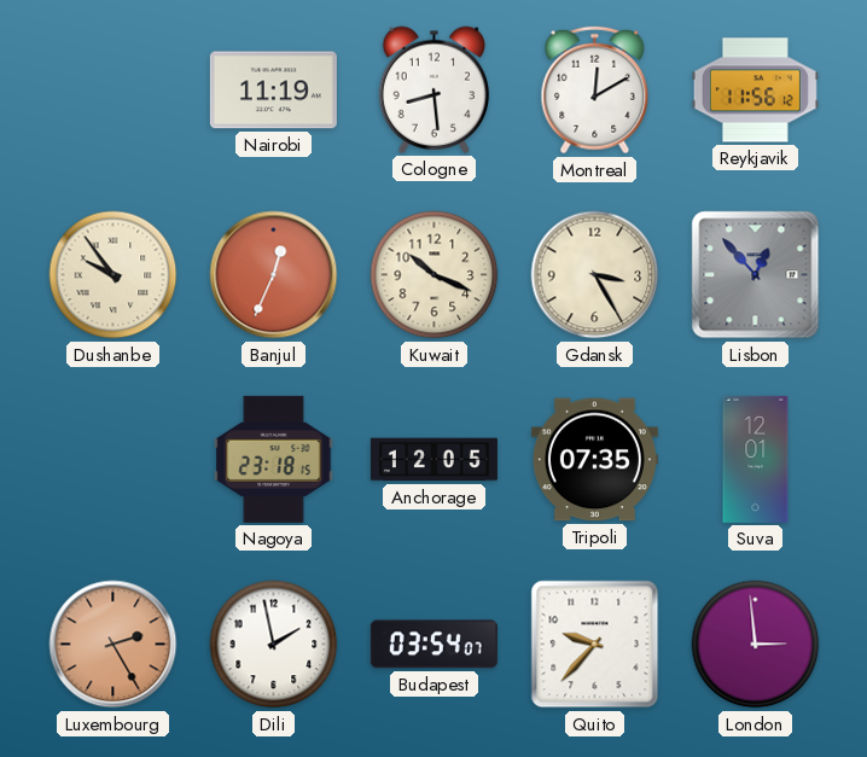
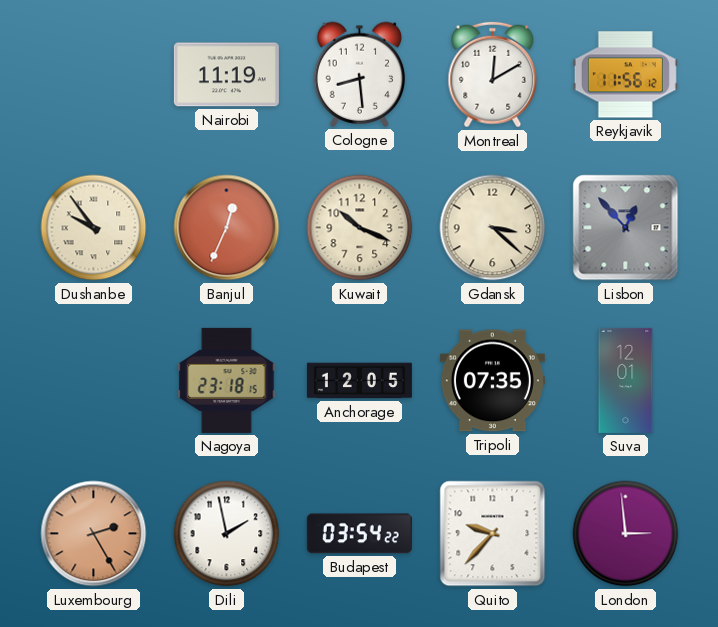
Gdansk: 3:25 -> 3:22 (493, 228)
Budapest: 03:54:07 -> 03:54:22 (359, 534)
